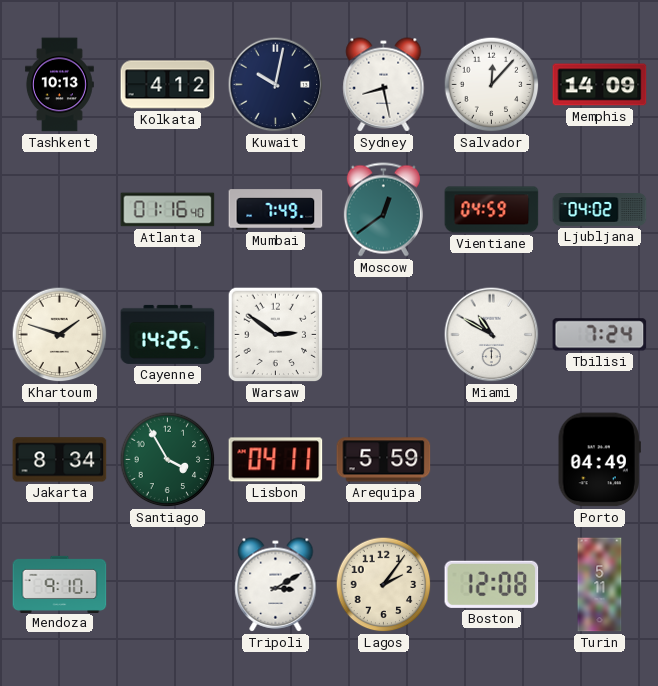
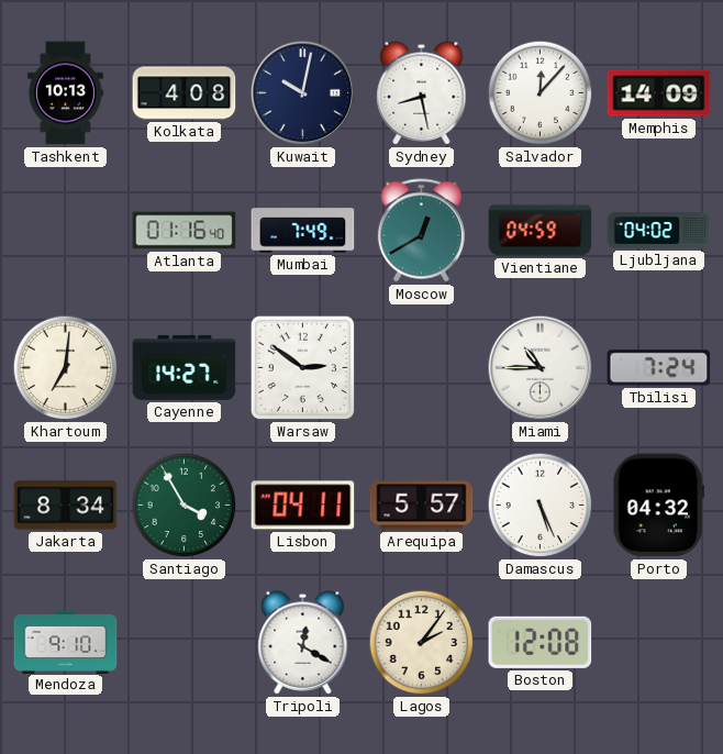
Kolkata: 4:12 -> 4:08 (185, 93)
Moscow: 12:39 -> 12:40 (421, 231)
Khartoum: 1:48 -> 7:01 (66, 368)
Cayenne: 14:25 -> 14:27 (185, 367)
Miami: 10:50 -> 10:45 (541, 368)
Arequipa: 5:59 -> 5:57 (422, 506)
Damascus: none -> 5:26 (541, 506)
Porto: 04:49 -> 04:32 (658, 506)
Tripoli: 3:10 -> 12:20 (303, 643)
Turin: 5:11 -> none (600, 585)
